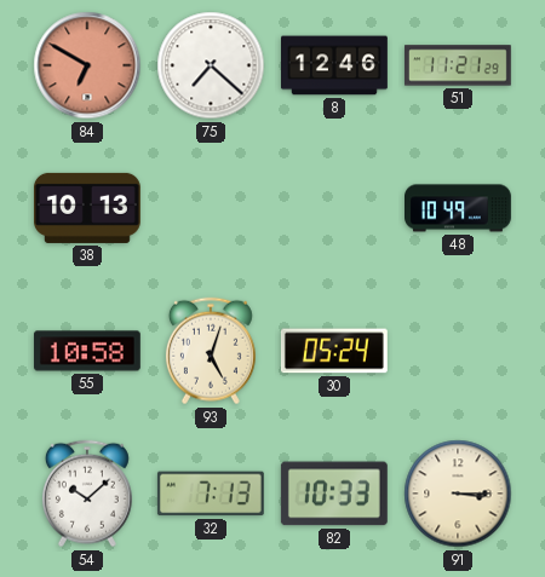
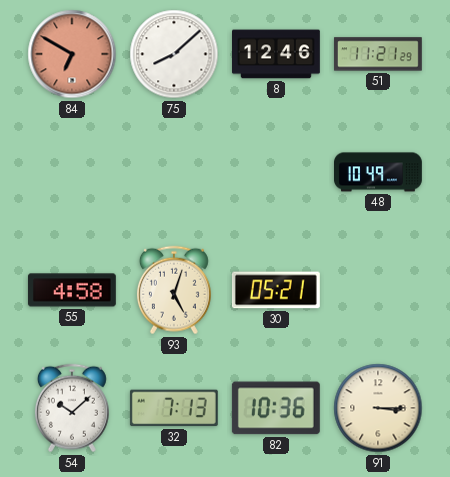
75: 7:22 -> 8:08 (174, 54)
38: 10:13 -> none (88, 208)
55: 10:58 -> 4:58 (72, 290)
30: 05:24 -> 05:21 (276, 290)
82: 10:33 -> 10:36 (276, 408)
